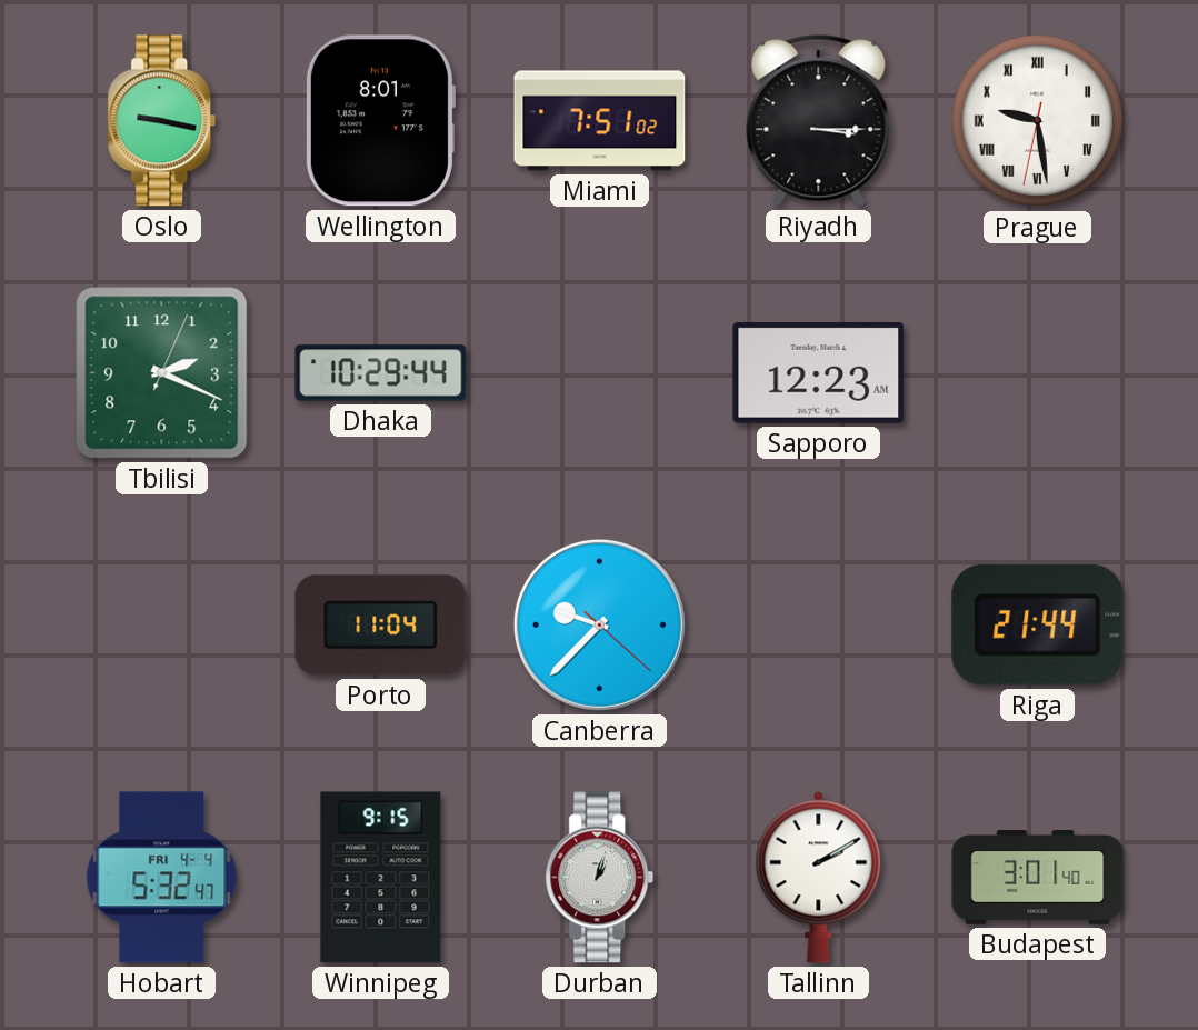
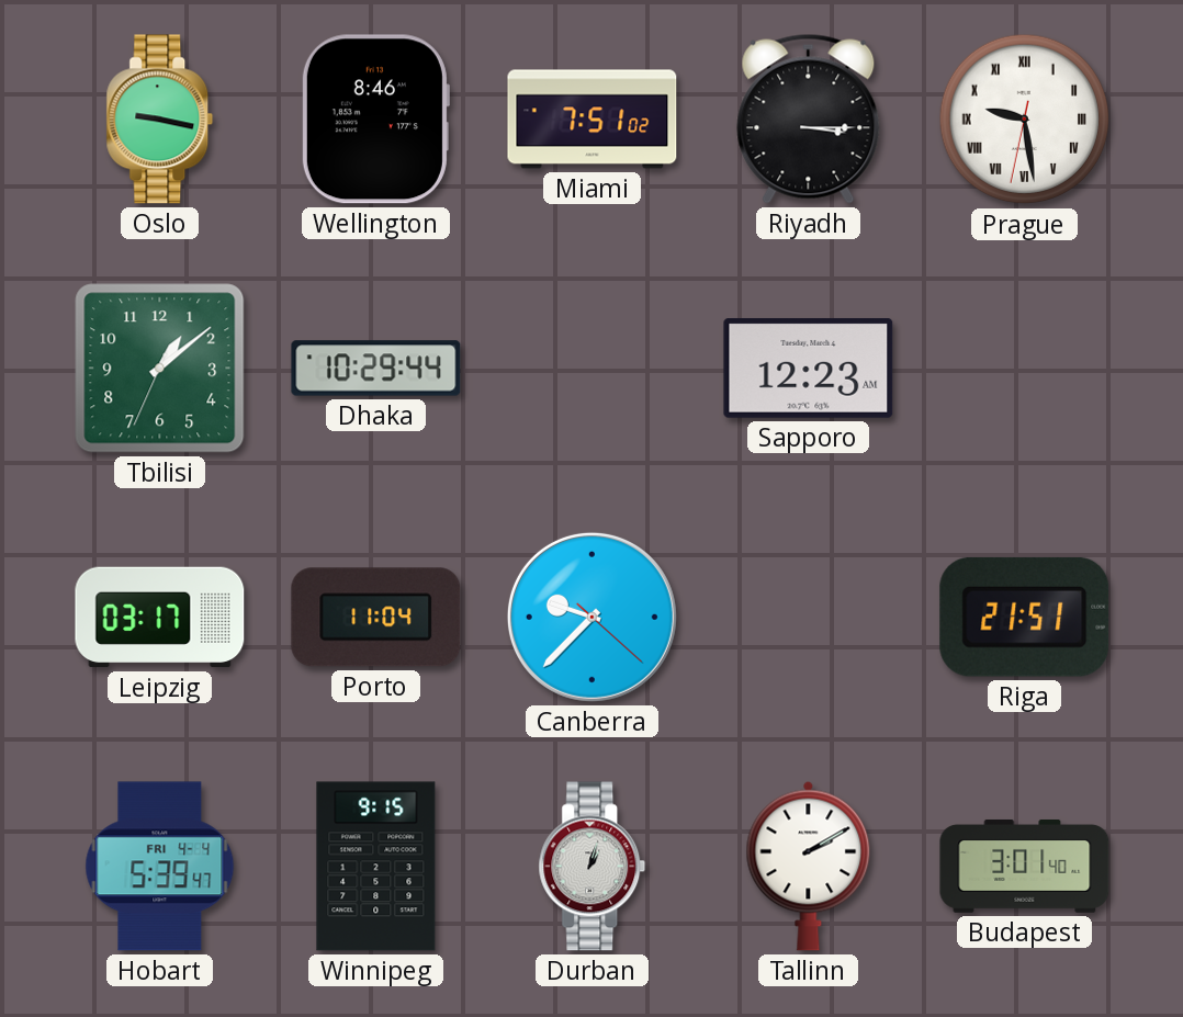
Wellington: 8:01 -> 8:46 (375, 120)
Tbilisi: 2:19 -> 1:08 (160, 369)
Leipzig: none -> 03:17 (160, 618)
Riga: 21:44 -> 21:51 (1025, 617)
Hobart: 5:32 -> 5:39 (160, 867)
